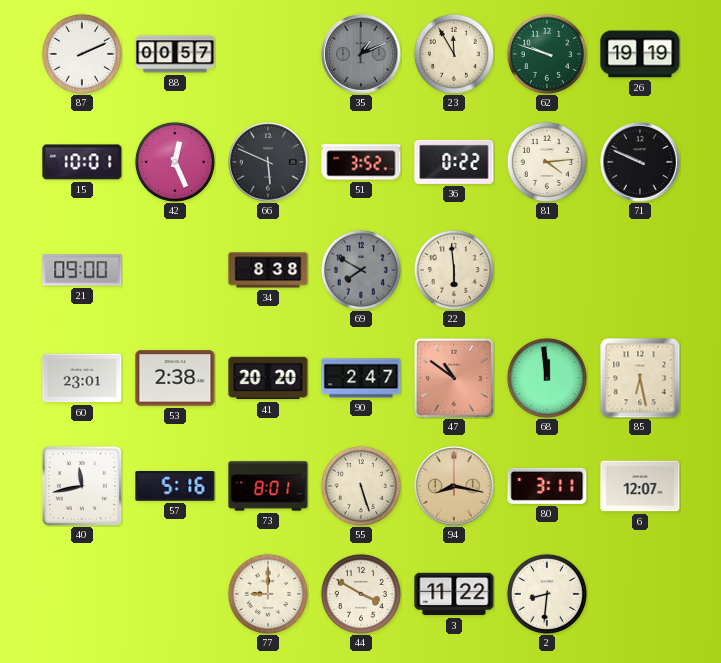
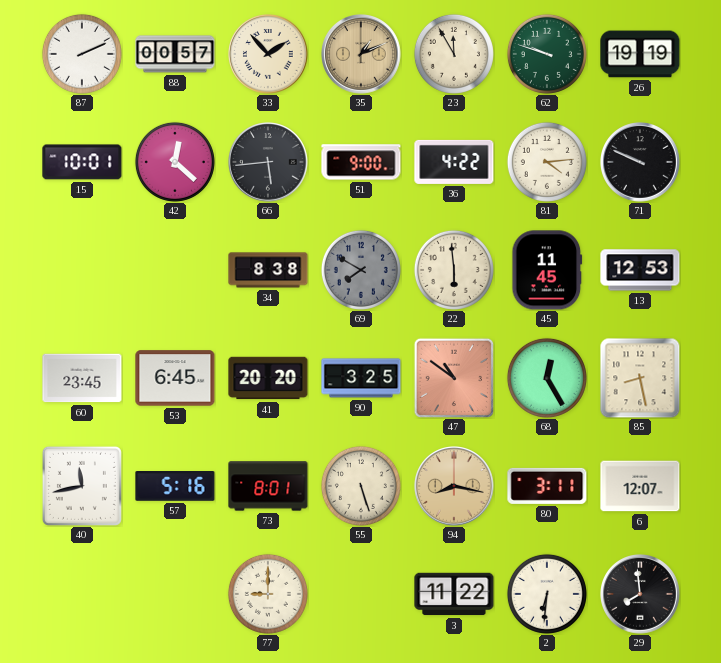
33: none -> 1:53 (269, 55)
35 dial: grey -> champagne (362, 55)
42: 12:26 -> 12:22 (175, 162)
66: 5:49 -> 5:44 (269, 163)
51: 3:52 -> 9:00 (361, 162)
36: 0:22 -> 4:22 (454, 162)
21: 09:00 -> none (82, 270)
45: none -> 11:45 (547, 270)
13: none -> 12:53 (640, 270)
60: 23:01 -> 23:45 (82, 378)
53: 2:38 -> 6:45 (175, 378)
90: 2:47 -> 3:25 (361, 378)
68: 11:59 -> 12:25 (547, 378)
85: 6:28 -> 8:28 (640, 378)
44: 3:50 -> none (361, 594)
2: 8:31 -> 6:31 (547, 594)
29: none -> 7:59 (641, 595)
